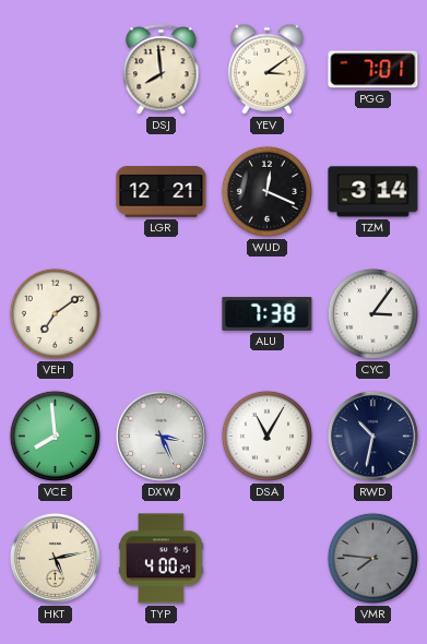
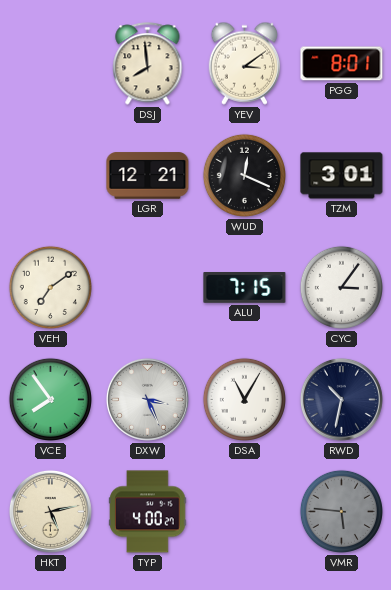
PGG: 7:01 -> 8:01 (342, 64)
TZM: 3:14 -> 3:01 (342, 176)
ALU: 7:38 -> 7:15 (245, 288)
VCE: 7:59 -> 7:54 (50, 399)
VMR: 7:46 -> 5:46 (341, 511)
